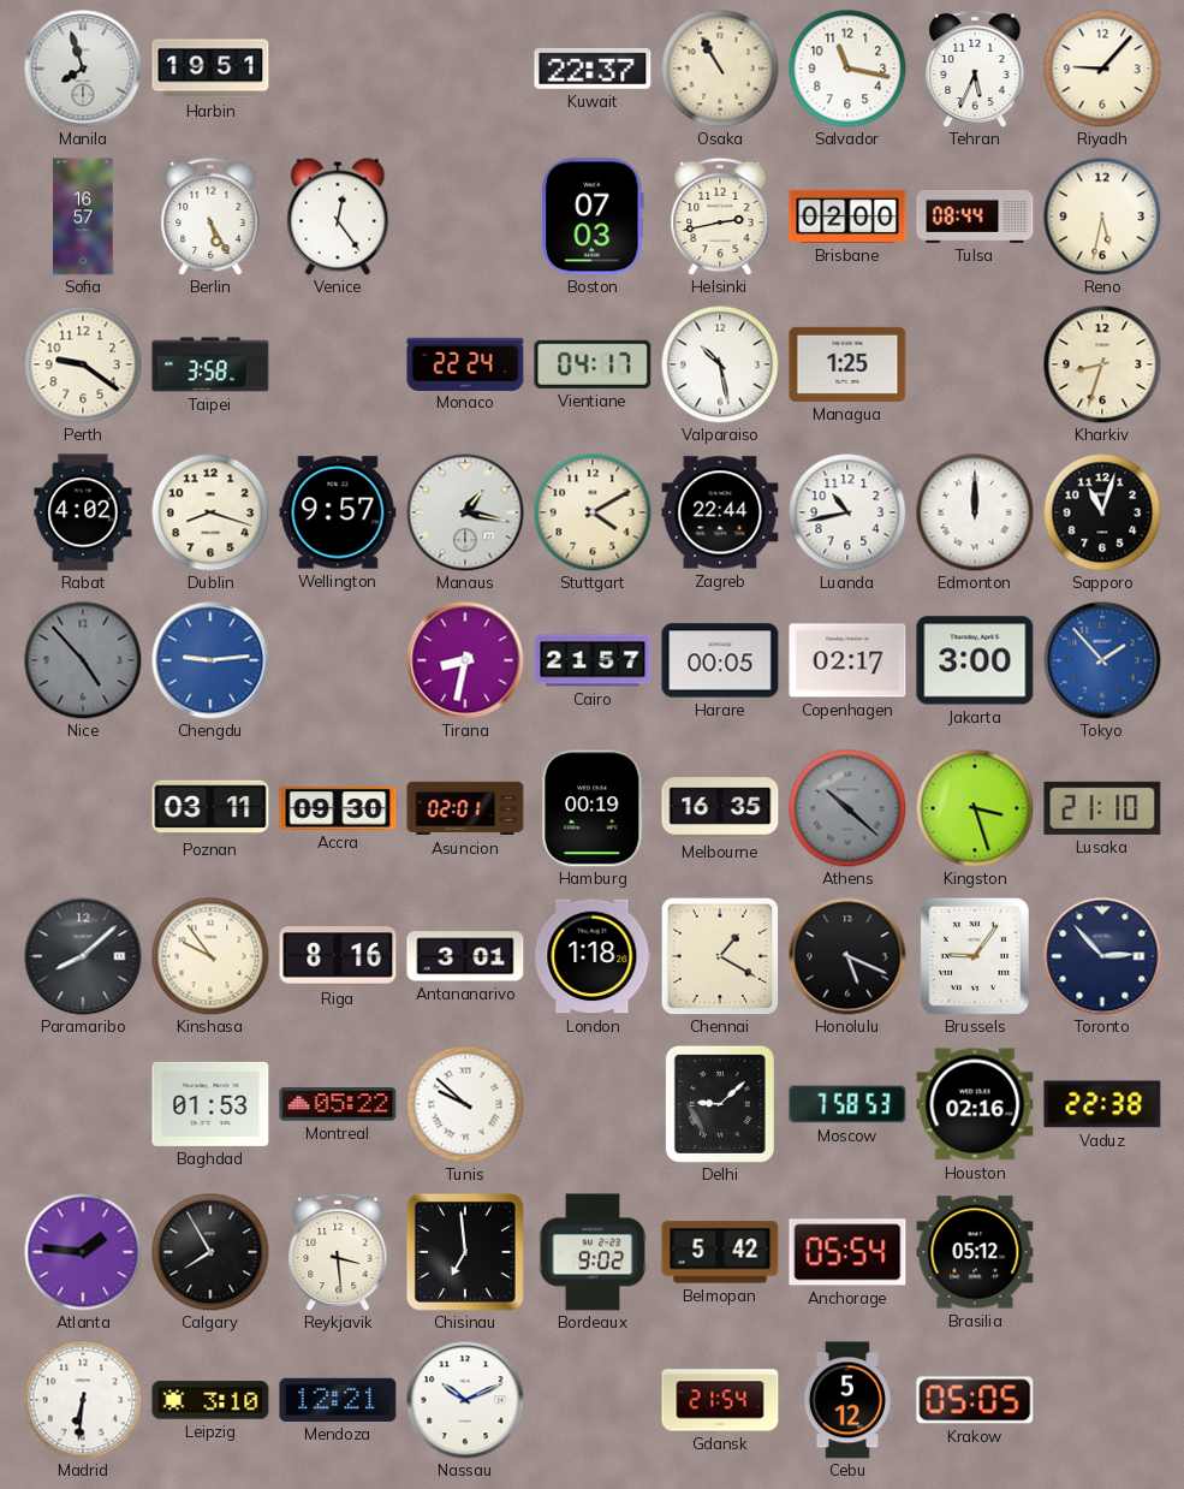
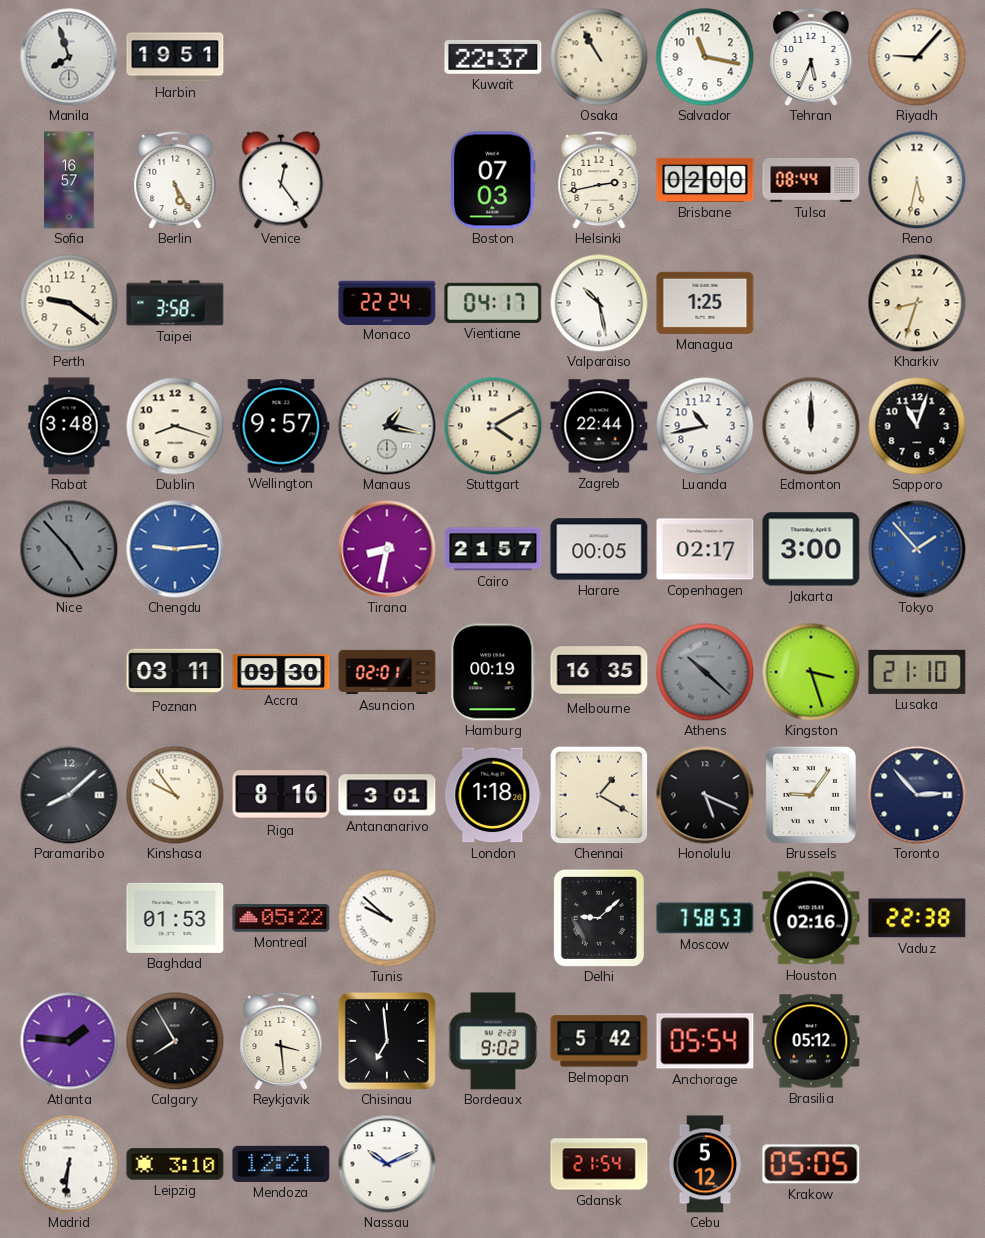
Rabat: 4:02 -> 3:48 (69, 426)
